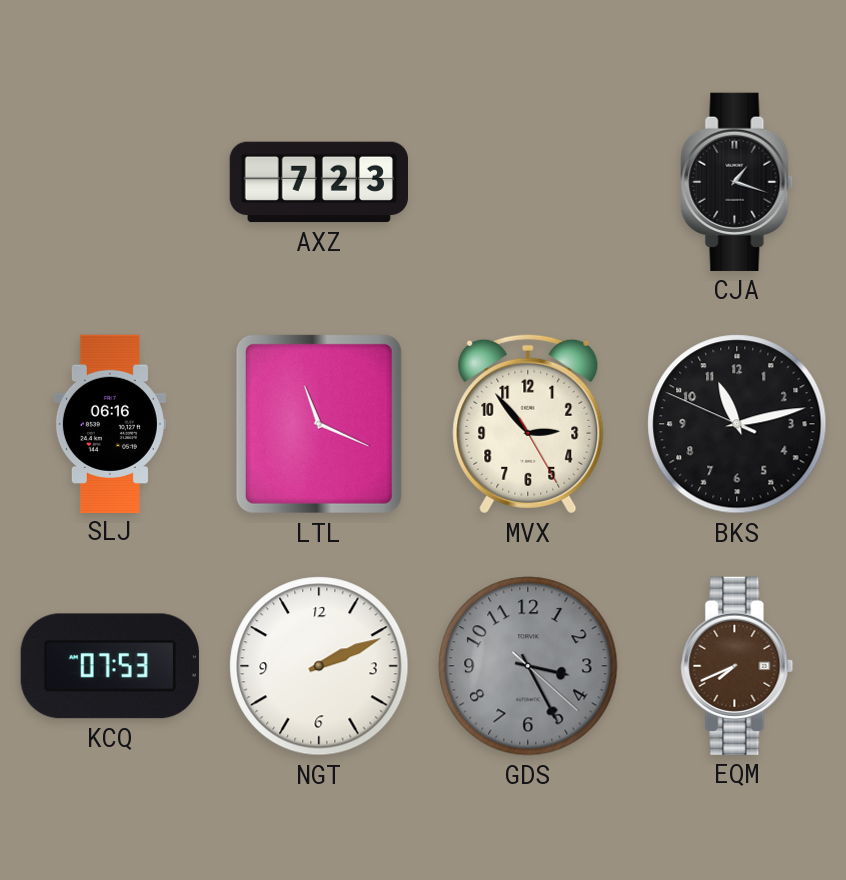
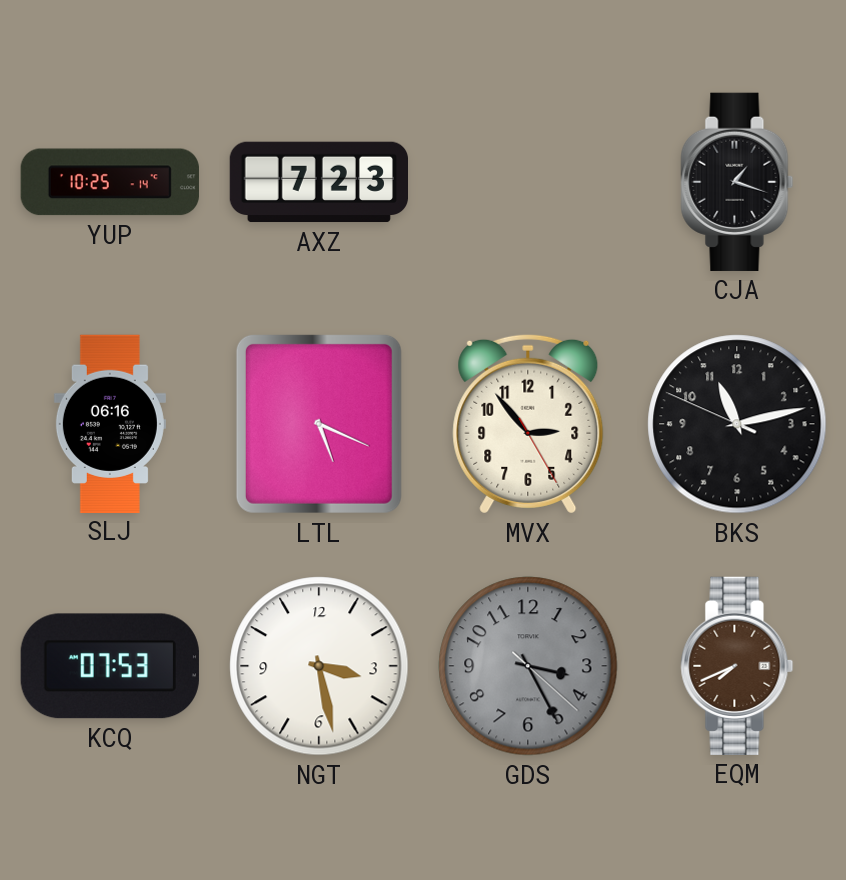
YUP: none -> 10:25 (110, 182)
LTL: 11:19 -> 5:19 (319, 424)
NGT: 2:11 -> 3:28 (319, 666)
